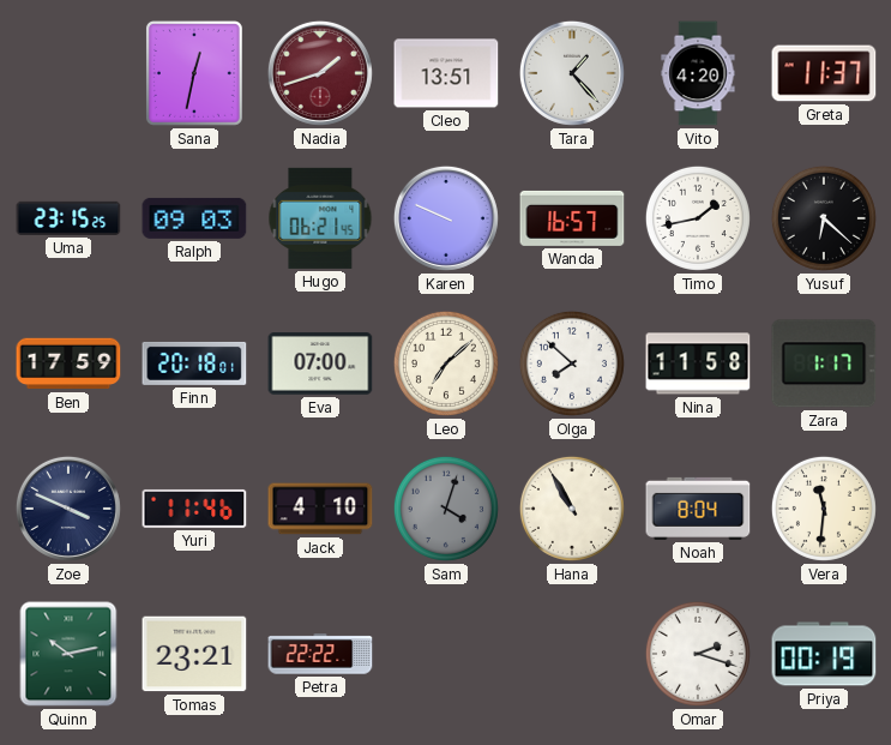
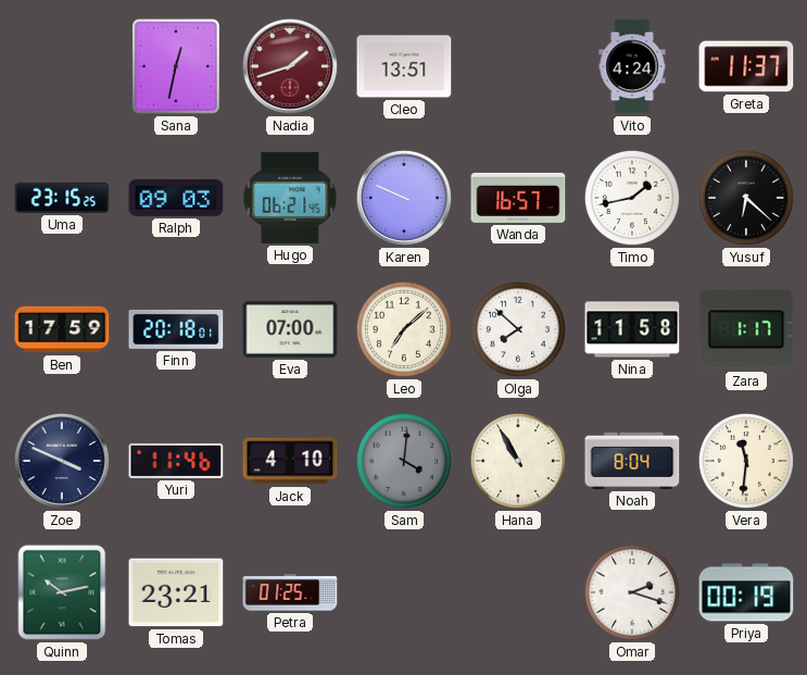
Tara: 1:23 -> none (572, 73)
Vito: 4:20 -> 4:24 (632, 66)
Sam: 4:03 -> 4:01 (404, 461)
Petra: 22:22 -> 01:25 (290, 592)
